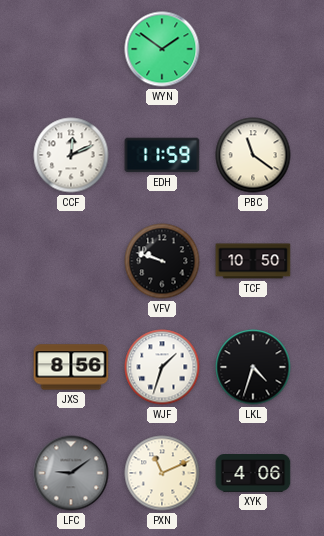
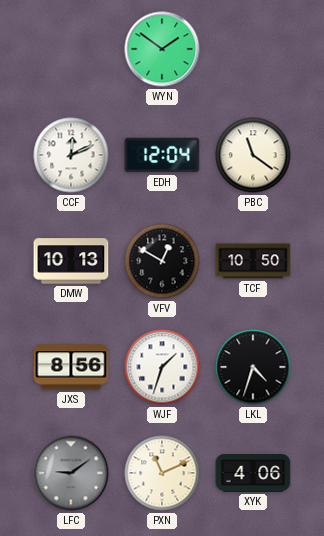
EDH: 11:59 -> 12:04 (162, 155)
DMW: none -> 10:13 (71, 261)
VFV: 9:48 -> 12:50 (162, 261)
